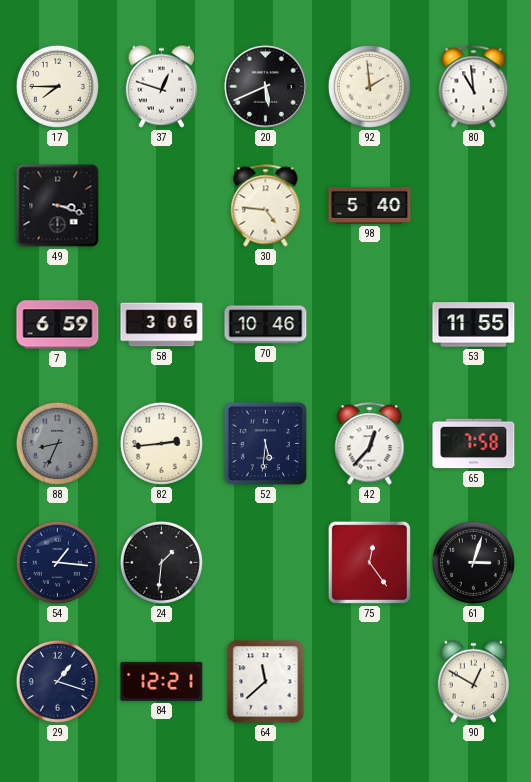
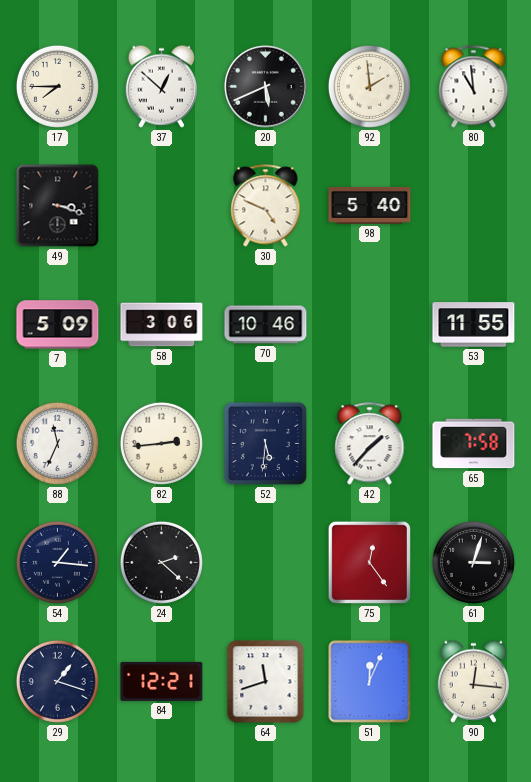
37: 12:48 -> 12:52 (161, 86)
30: 4:46 -> 4:49 (266, 206)
7: 6:59 -> 5:09 (58, 325)
88: 8:34 -> 11:34 (57, 443)
88 dial: grey -> white (57, 443)
42: 12:37 -> 1:37 (370, 444)
24: 1:31 -> 2:22 (161, 562)
64: 11:38 -> 11:42 (266, 682)
51: none -> 12:04 (370, 682)
90: 12:50 -> 12:16 (473, 681)
